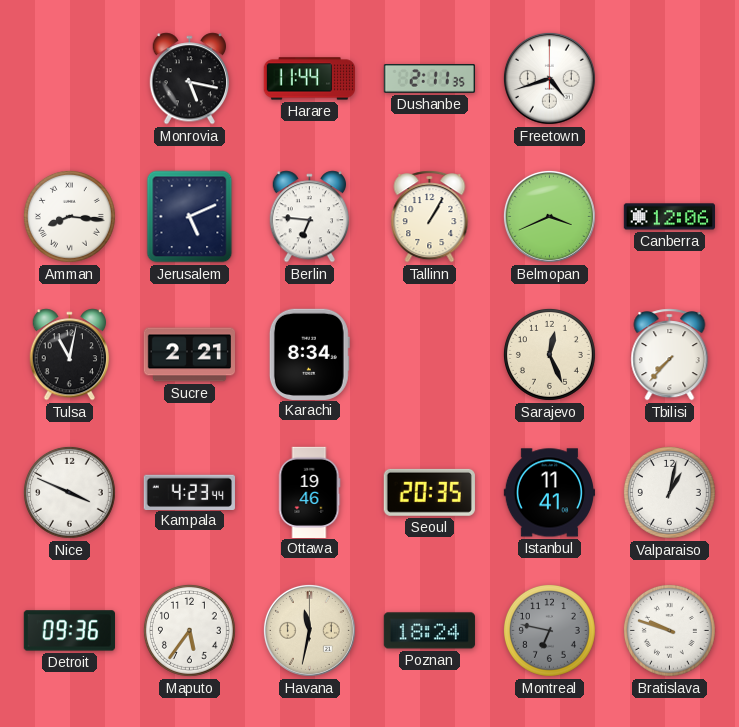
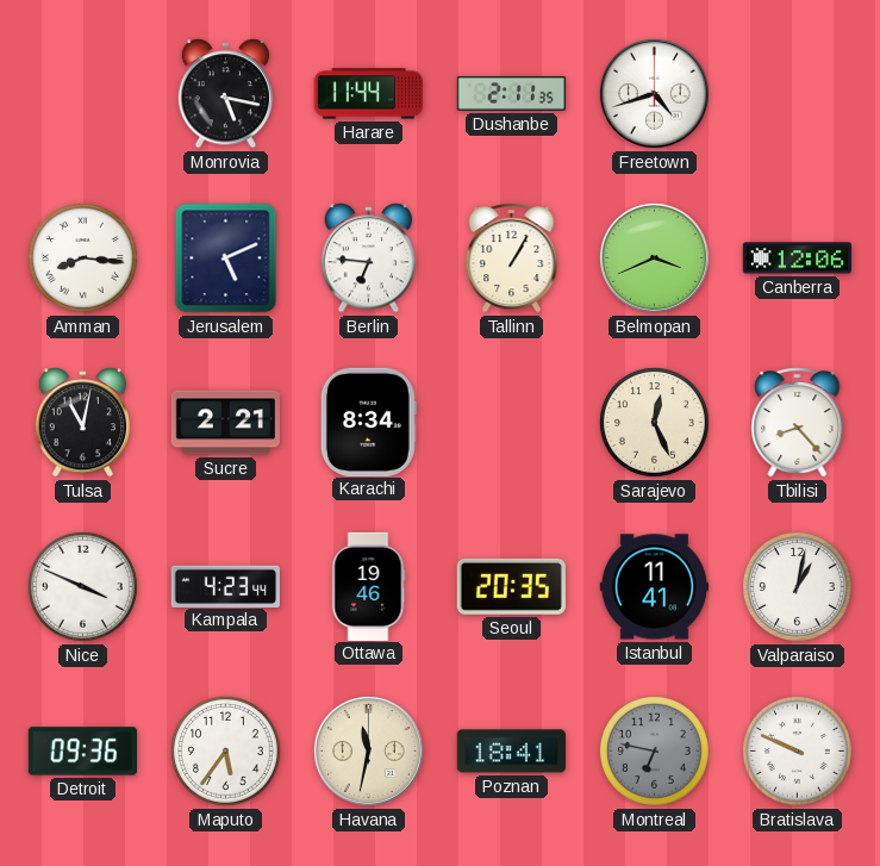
Tbilisi: 7:37 -> 8:23 (798, 423)
Poznan: 18:24 -> 18:41 (511, 752)
Bratislava: 9:48 -> 9:49 (797, 750)
